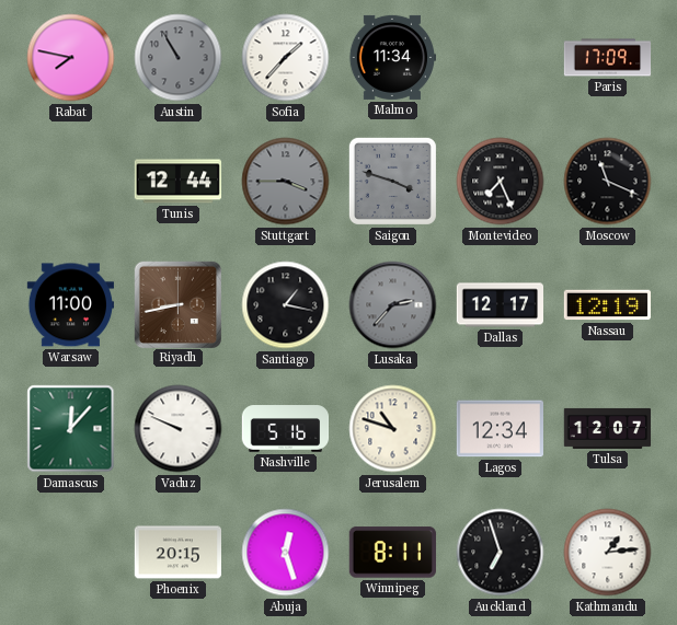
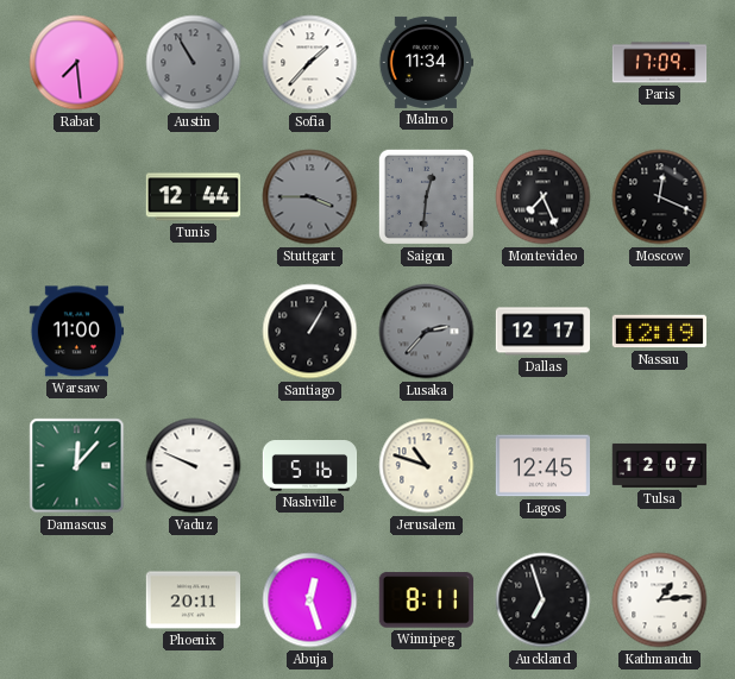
Rabat: 7:47 -> 7:29 (77, 63)
Saigon: 3:48 -> 12:31 (426, 196)
Moscow: 11:19 -> 12:19 (660, 197)
Riyadh: 8:43 -> none (177, 304)
Santiago: 1:17 -> 1:05 (310, 332)
Lagos: 12:34 -> 12:45 (542, 466)
Phoenix: 20:15 -> 20:11 (193, 601)
